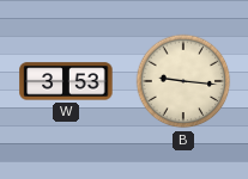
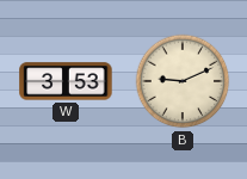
B: 9:16 -> 9:11 (183, 81)
